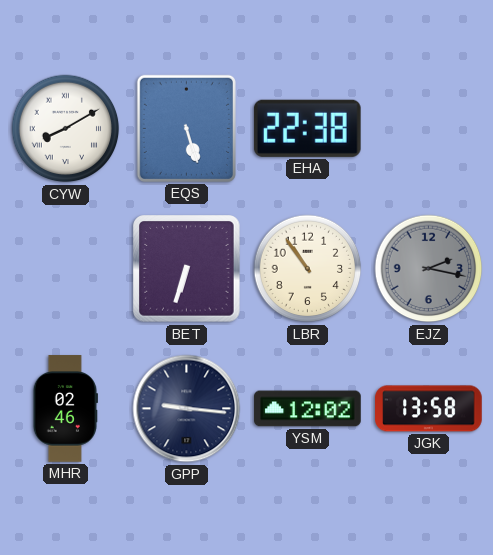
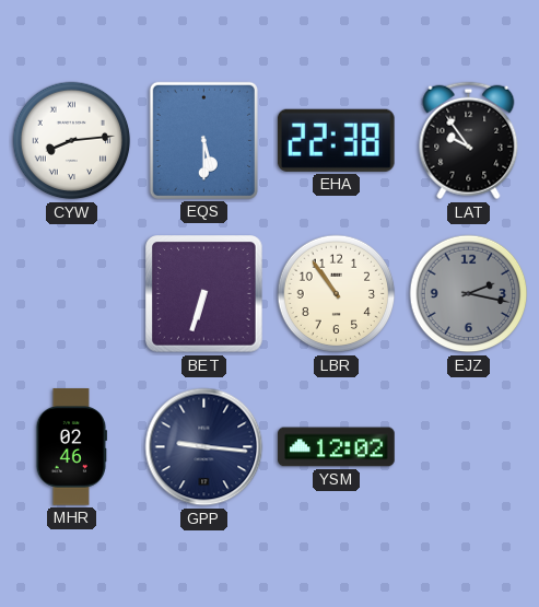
CYW: 8:10 -> 8:14 (72, 141)
EQS: 5:27 -> 5:30 (203, 140)
LAT: none -> 9:54 (469, 141)
JGK: 13:58 -> none (429, 409)
